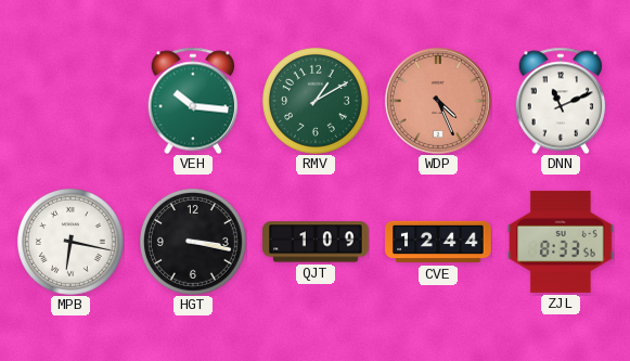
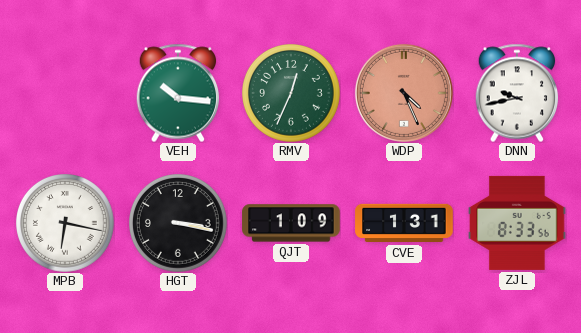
RMV: 1:10 -> 12:34 (292, 94)
DNN: 11:11 -> 9:43 (517, 93)
CVE: 12:44 -> 1:31 (404, 223)
